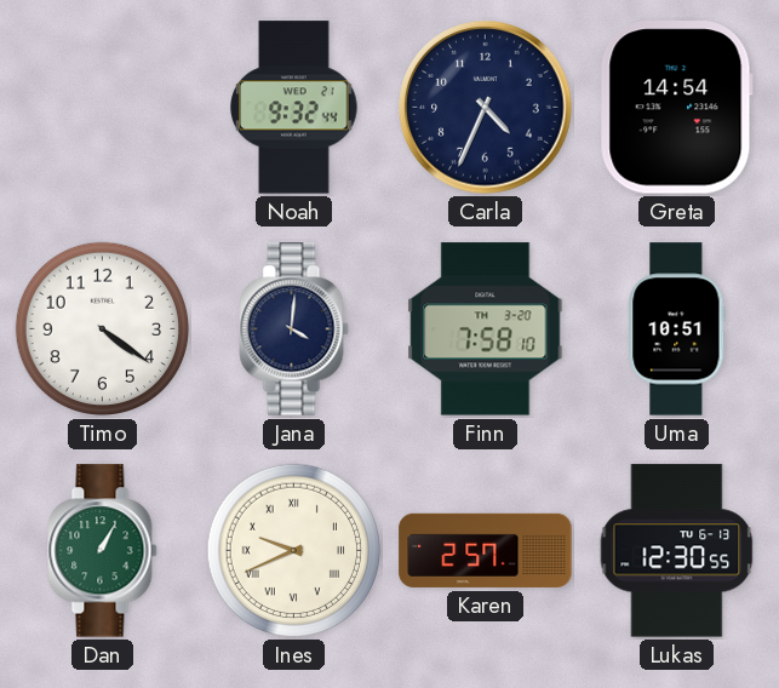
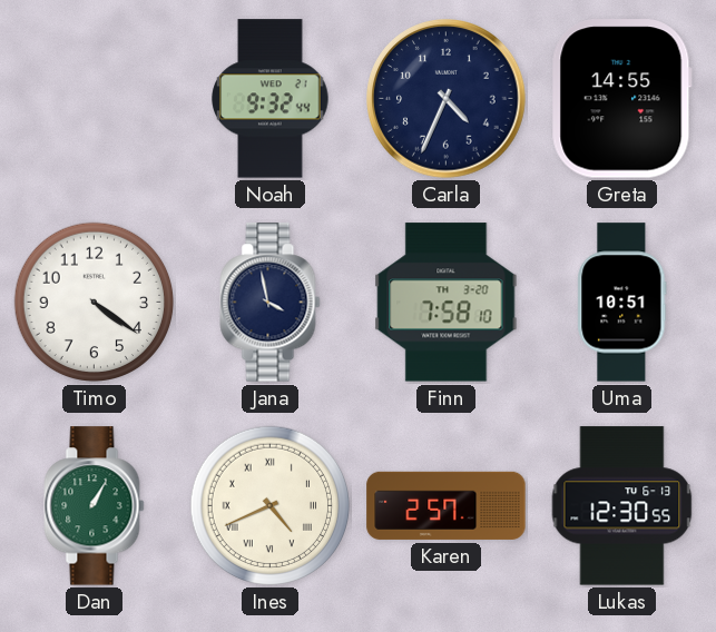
Greta: 14:54 -> 14:55 (621, 99)
Jana: 4:01 -> 3:58 (271, 303)
Ines: 9:41 -> 4:41 (271, 506)
